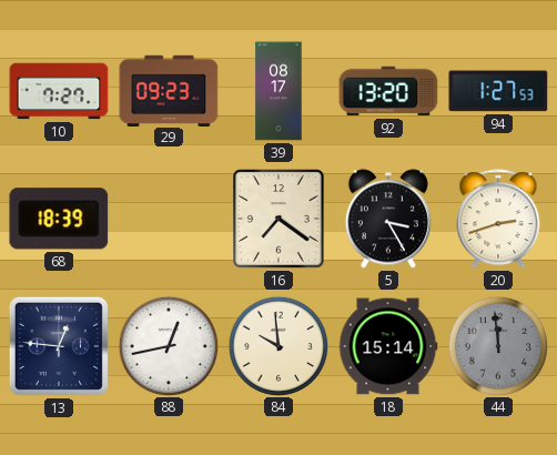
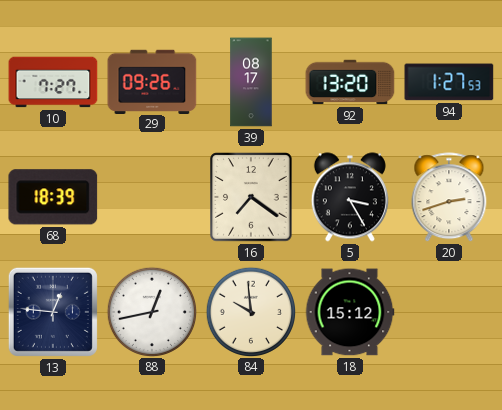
29: 09:23 -> 09:26 (152, 81)
18: 15:14 -> 15:12 (350, 312)
44: 11:59 -> none (497, 345)
